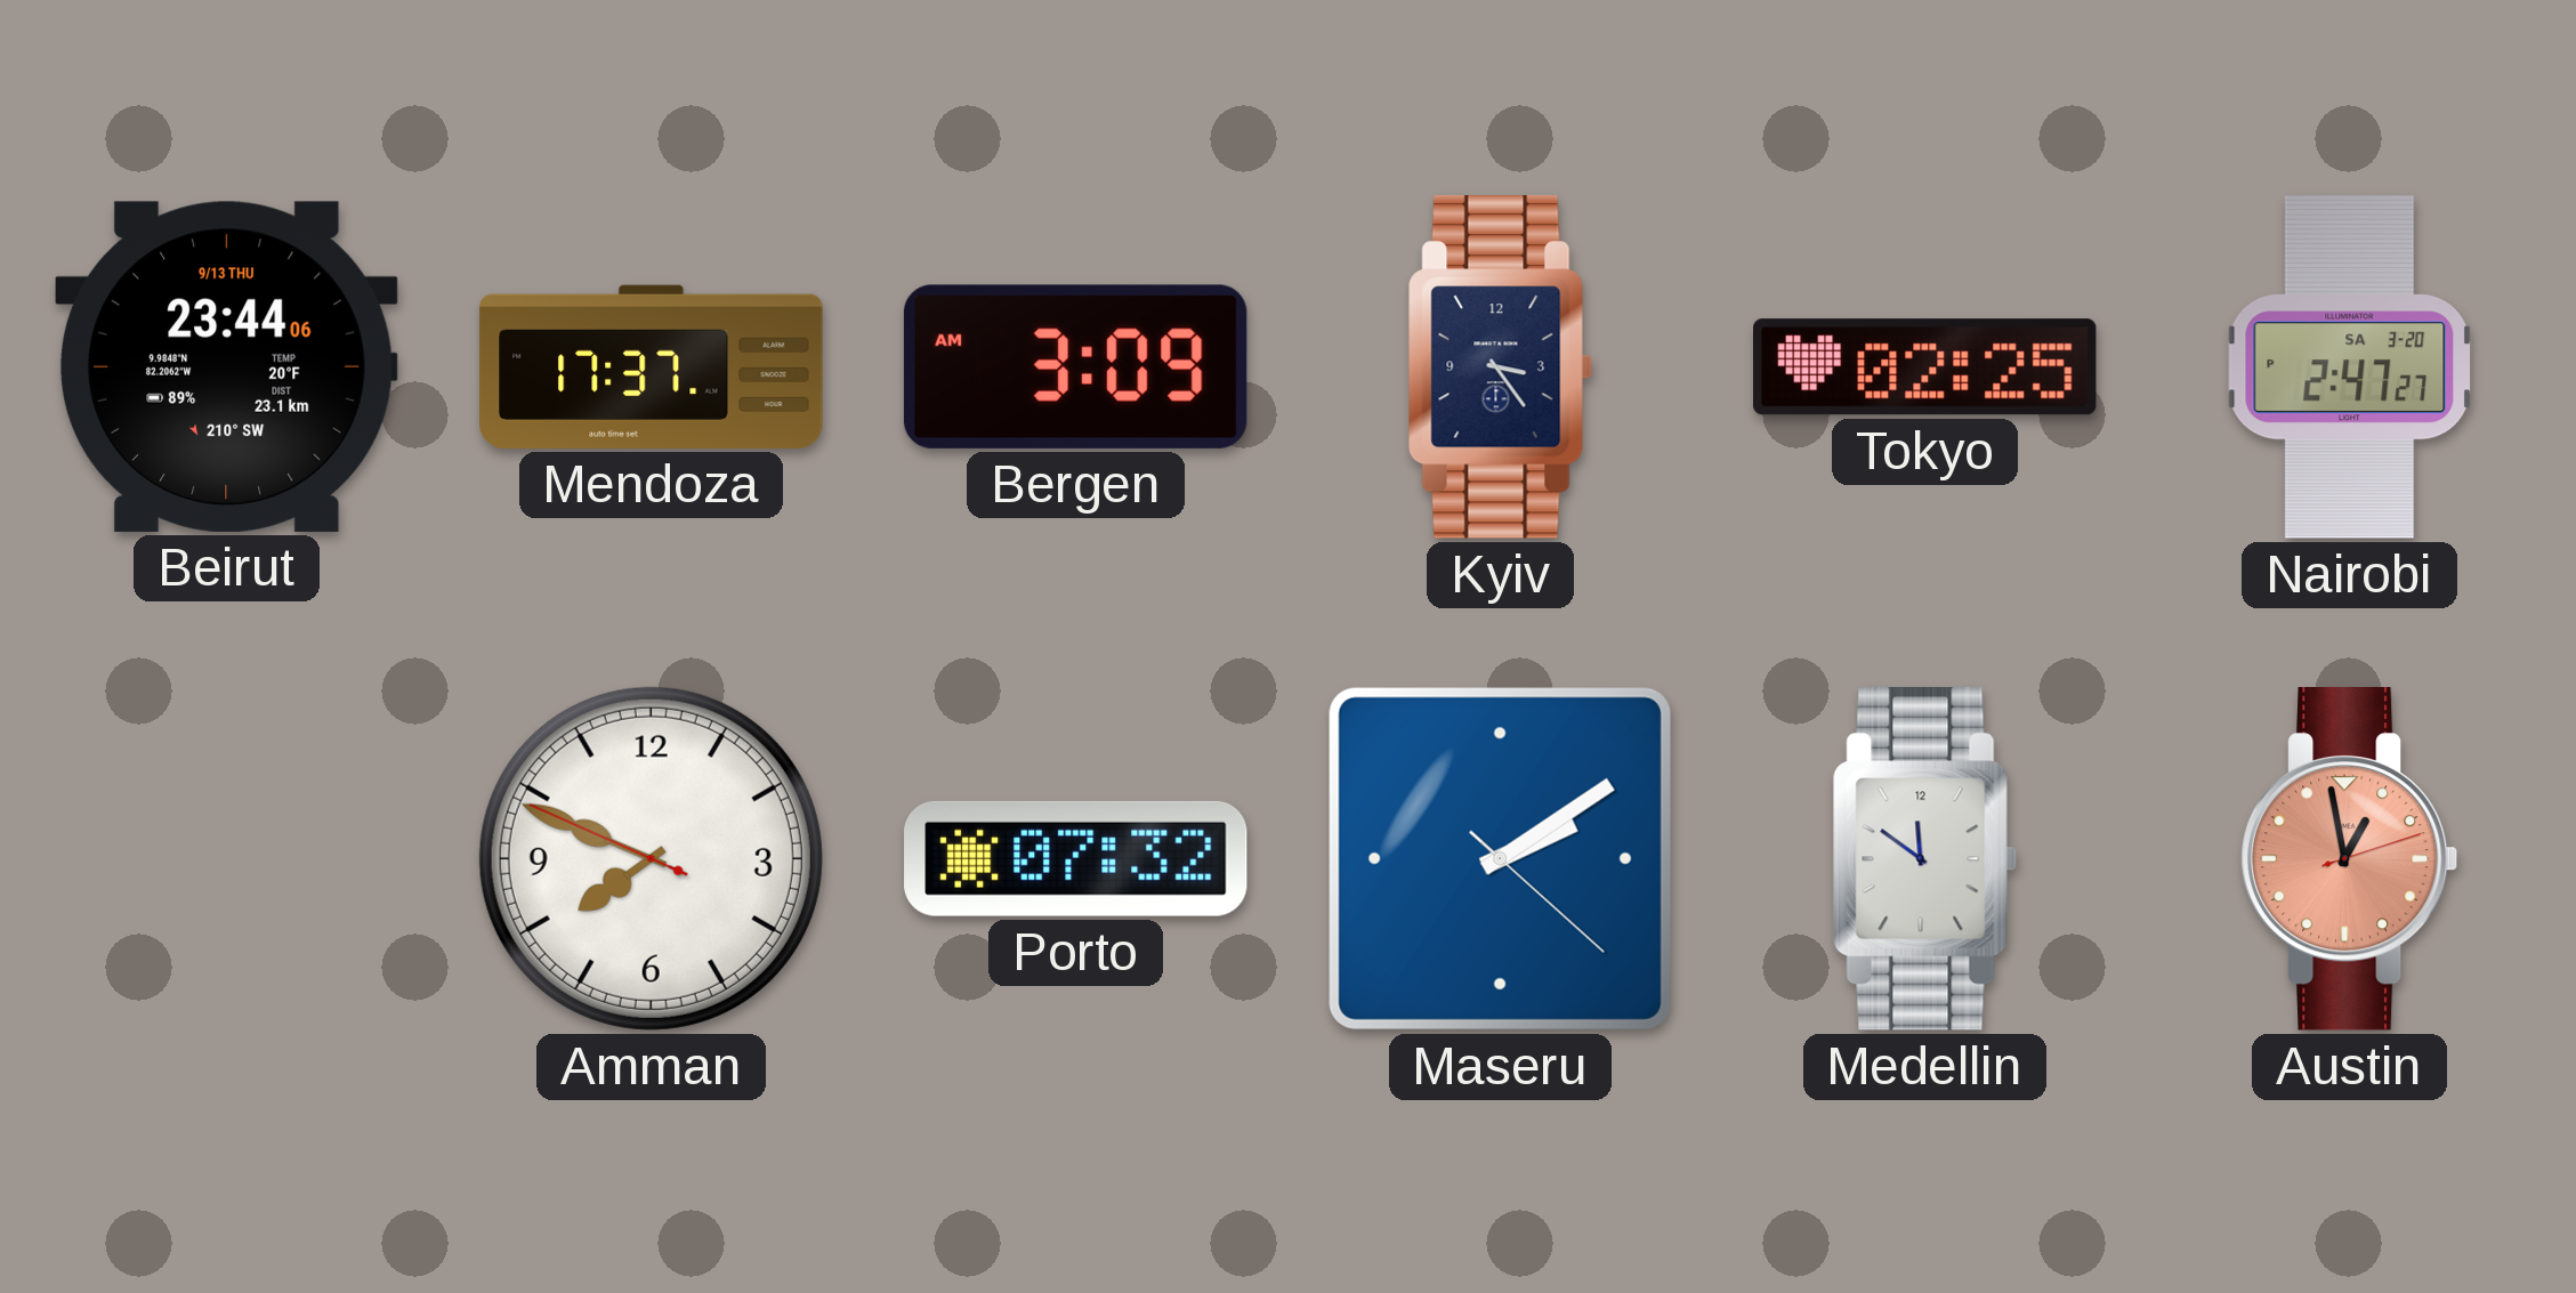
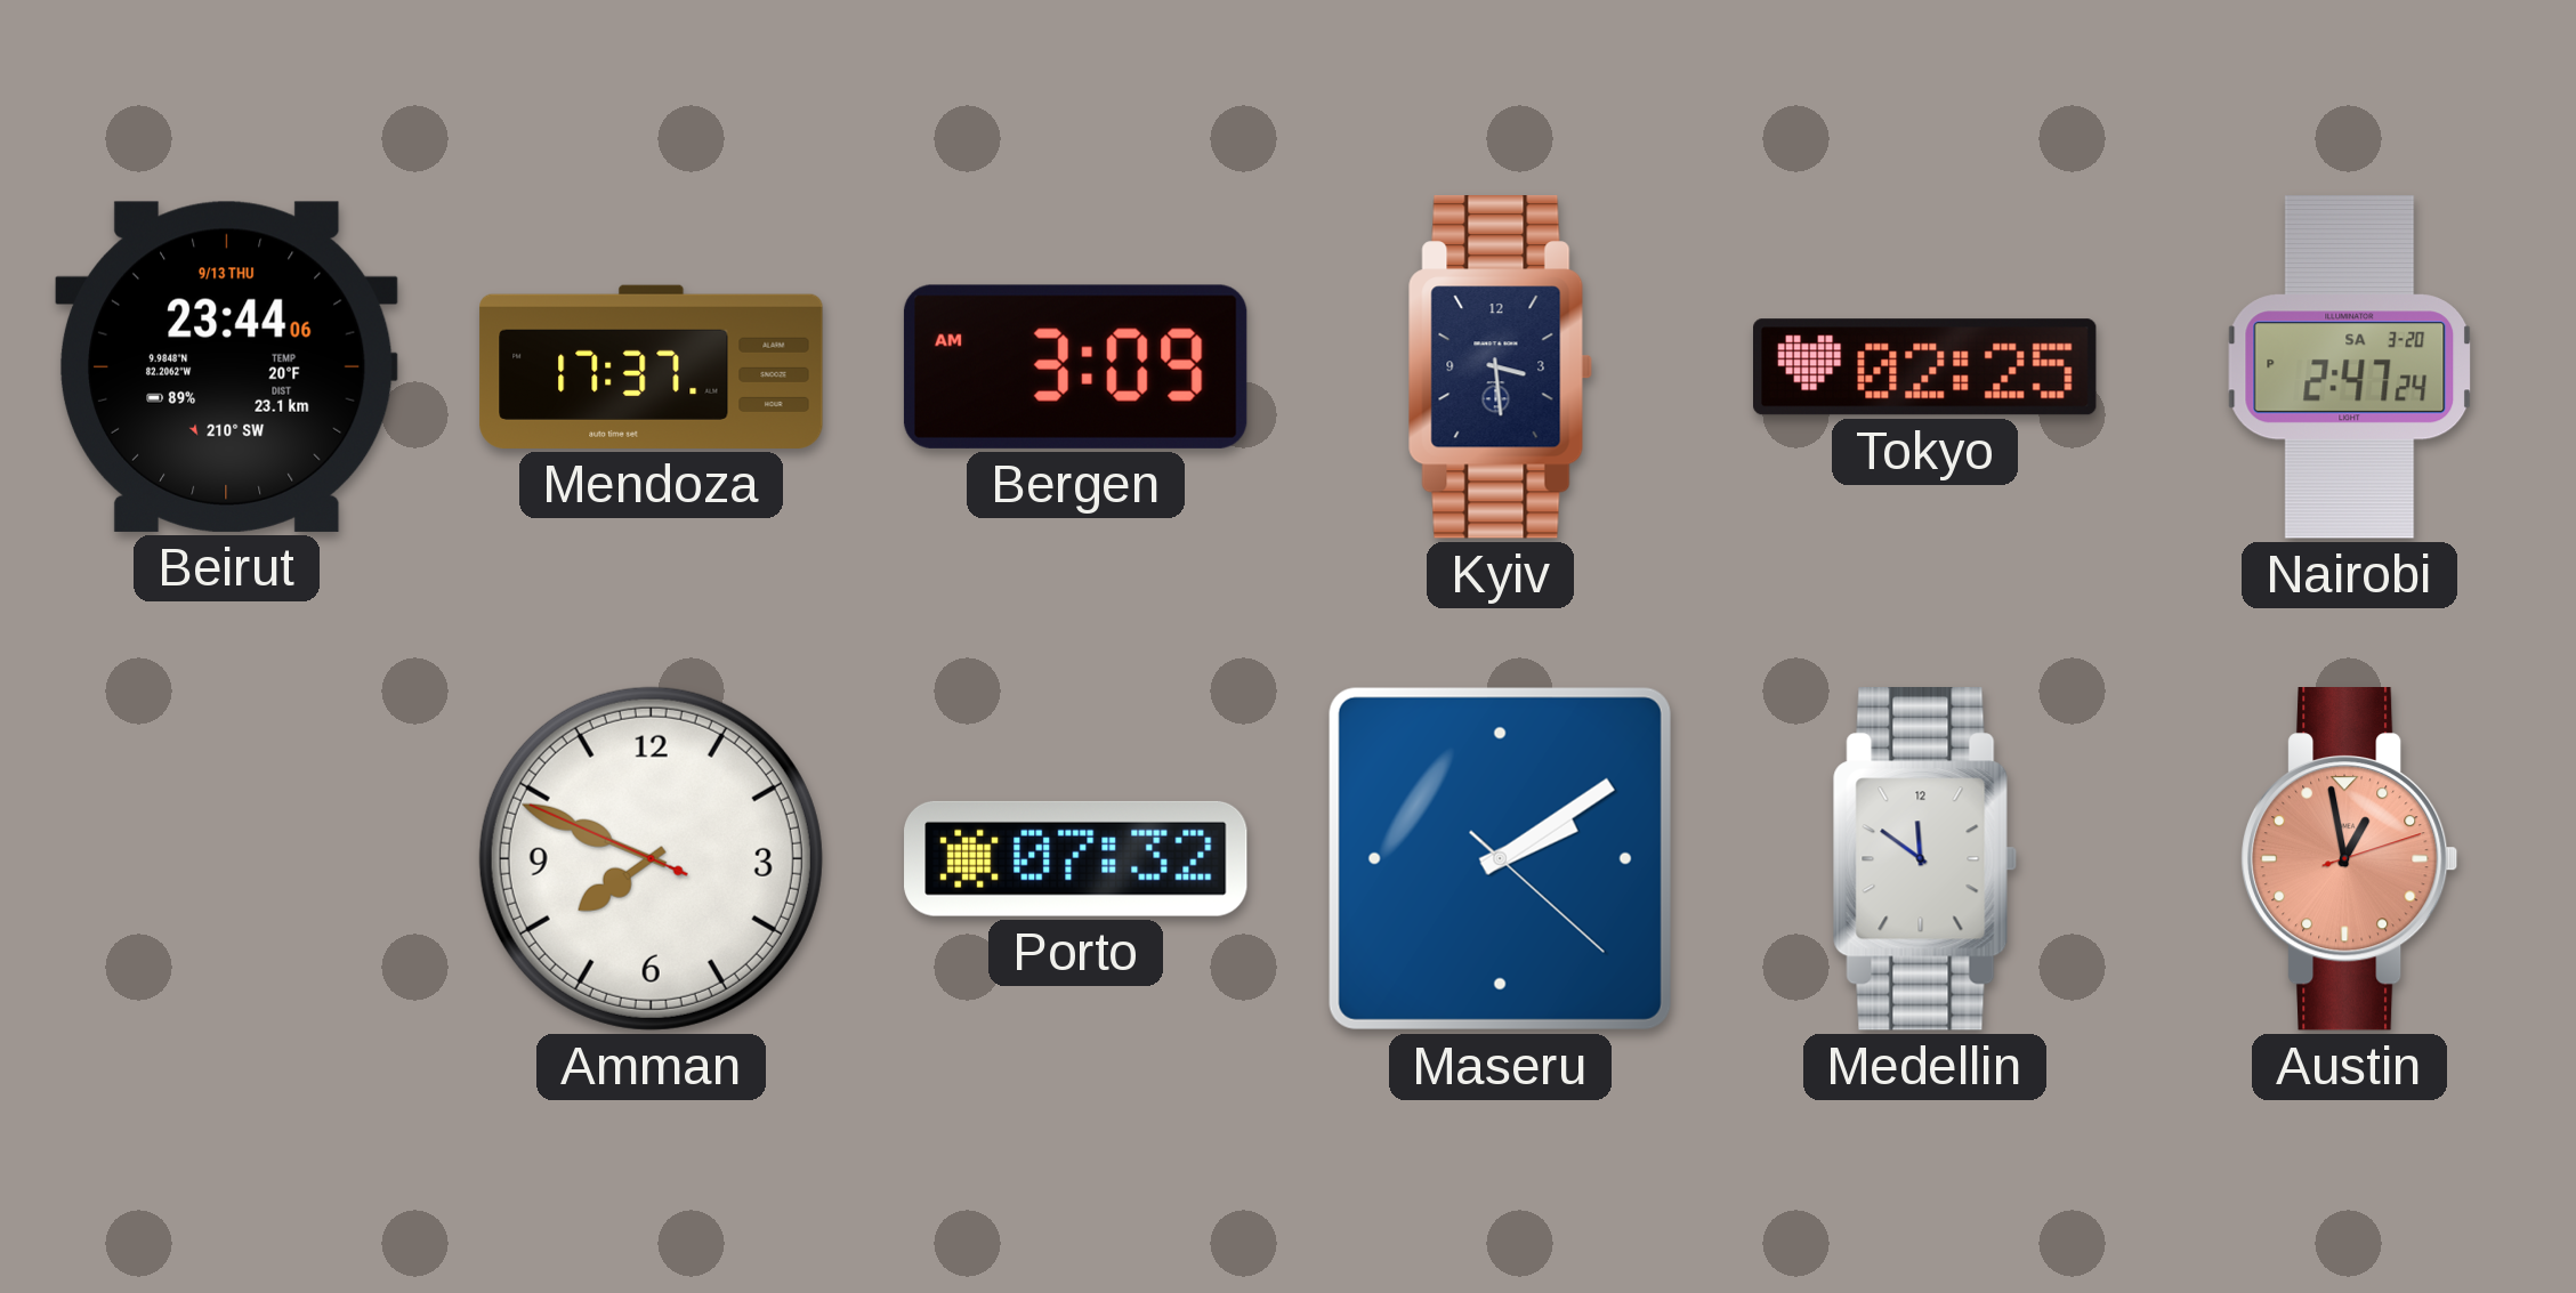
Kyiv: 3:24 -> 3:29 (1500, 367)
Nairobi: 2:47:27 PM -> 2:47:24 PM (2350, 367)
